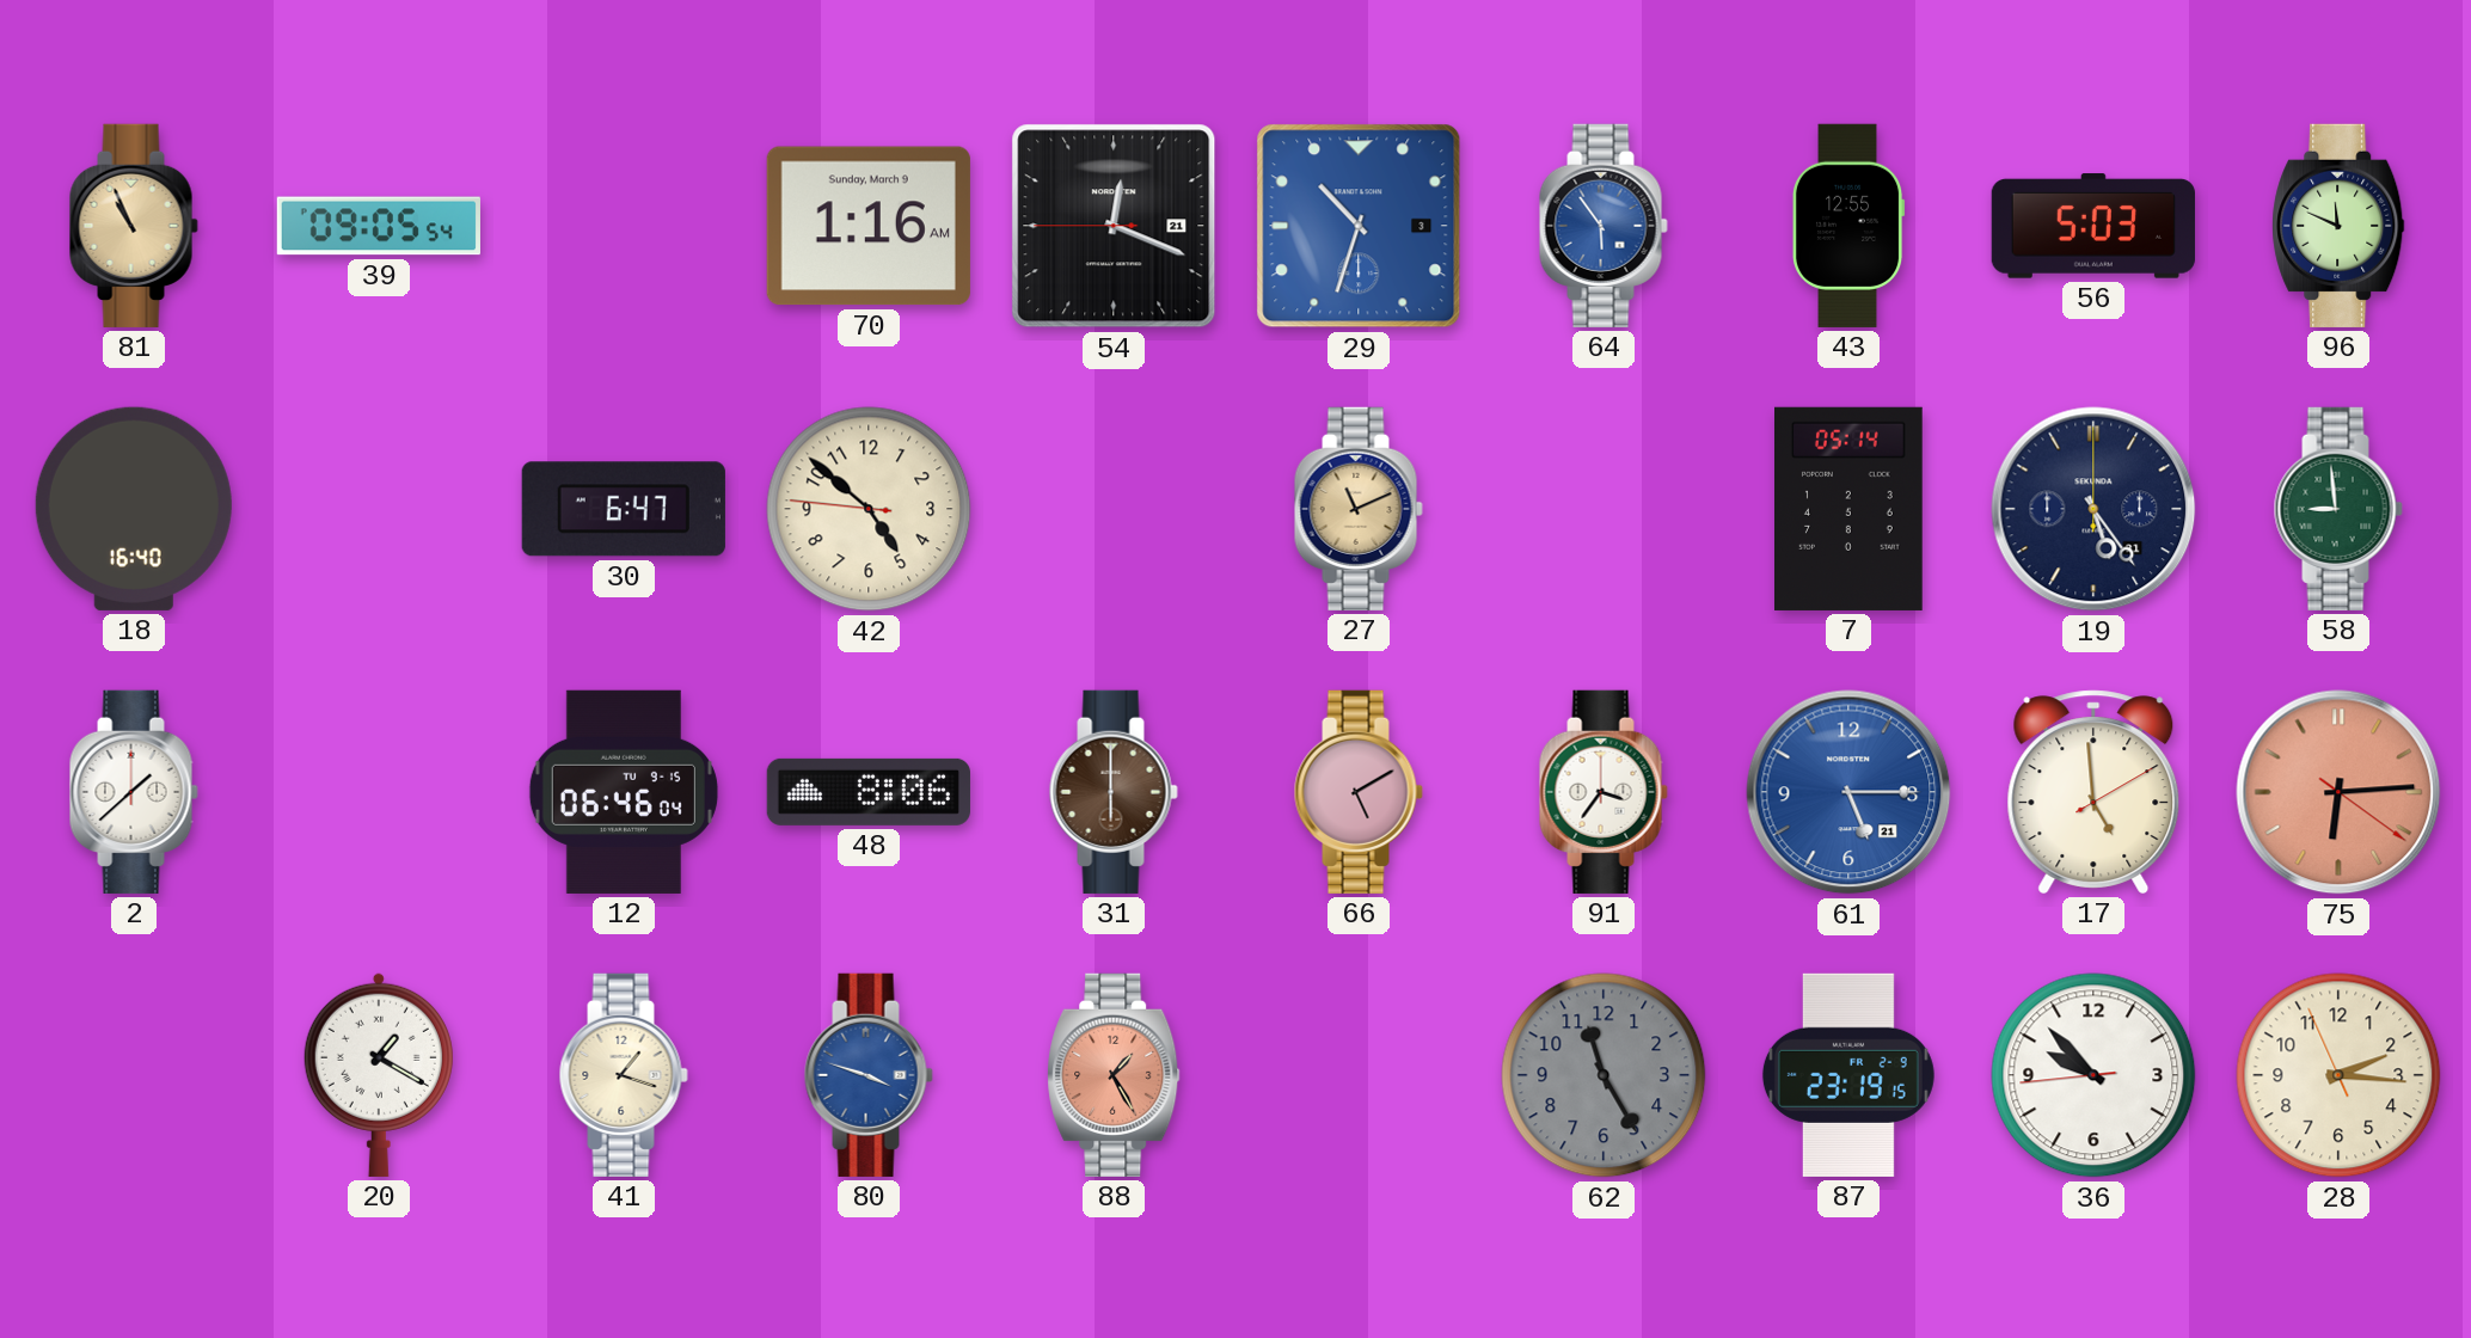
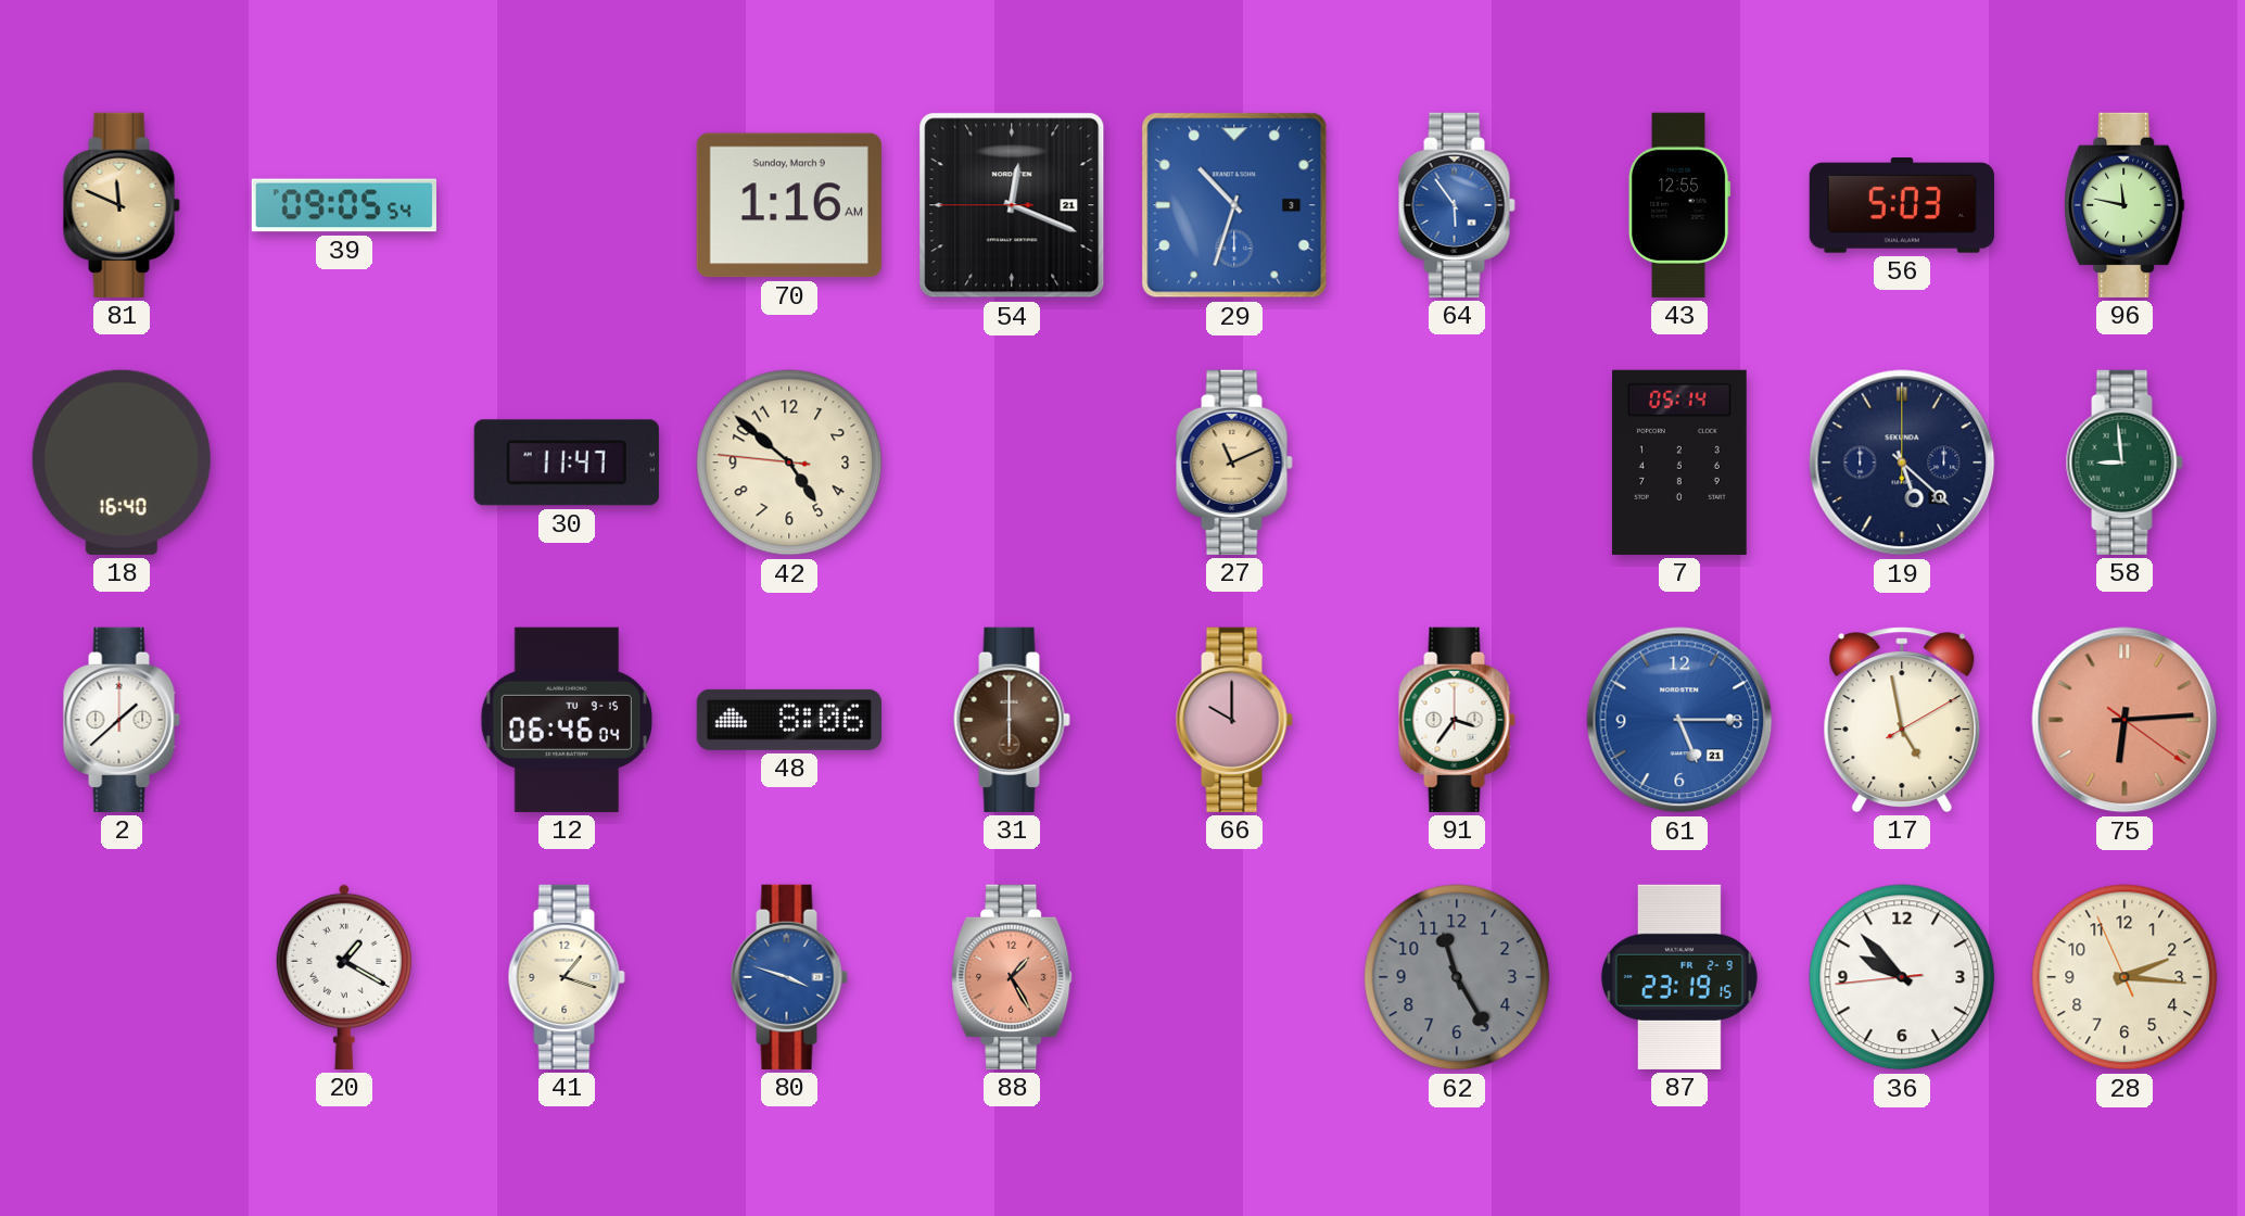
81: 10:56 -> 11:49 (122, 205)
96: 11:49 -> 11:47 (2124, 205)
30: 6:47 -> 11:47 (567, 463)
19: 5:24 -> 5:22 (1902, 463)
66: 5:10 -> 10:00 (1234, 720)
17: 4:59 -> 4:58 (1902, 720)
